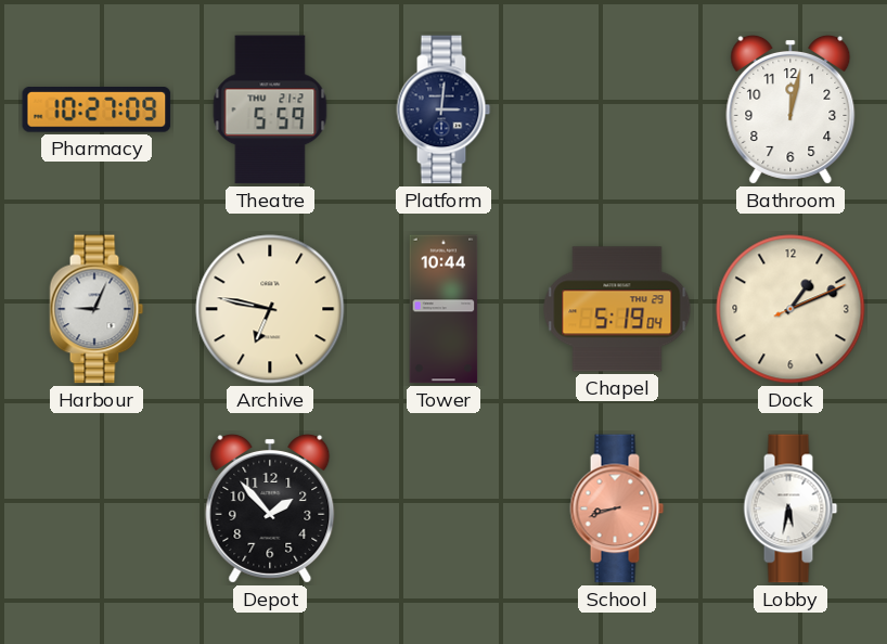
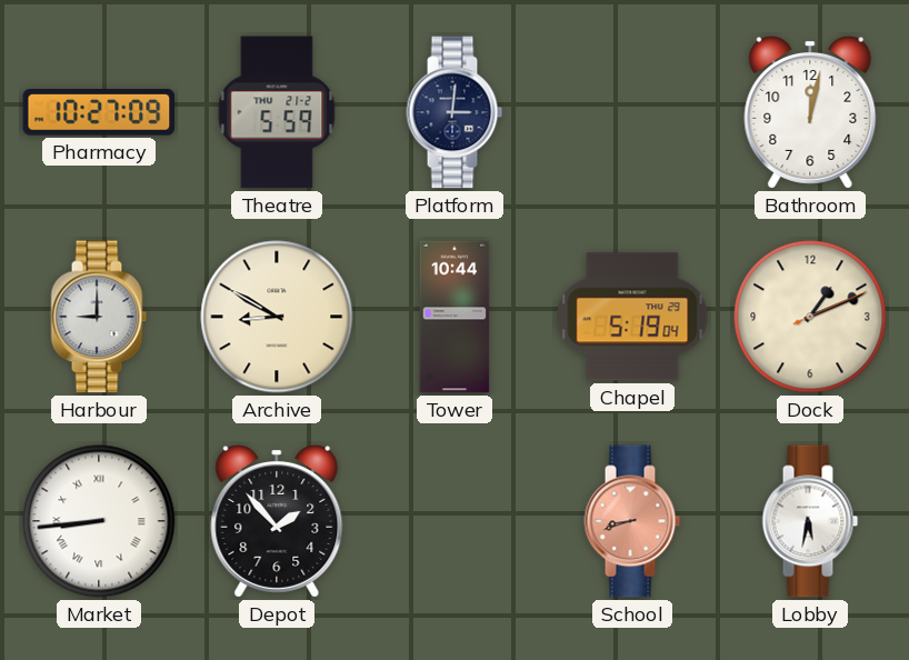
Harbour: 9:04 -> 9:00 (99, 317)
Archive: 6:47 -> 8:50 (277, 317)
Market: none -> 8:44 (99, 521)
